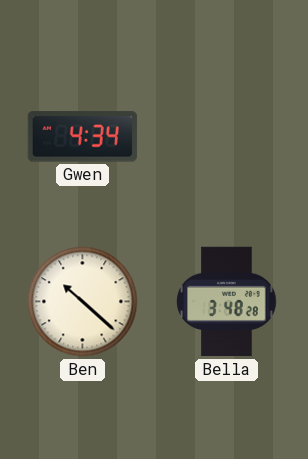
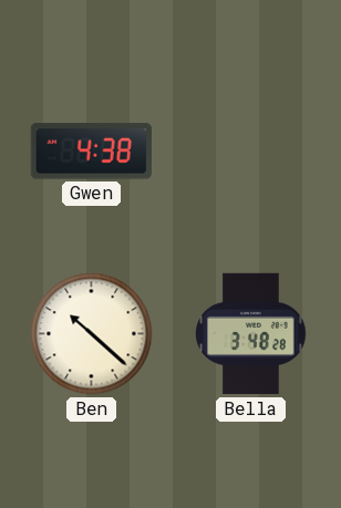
Gwen: 4:34 -> 4:38 (91, 152)
